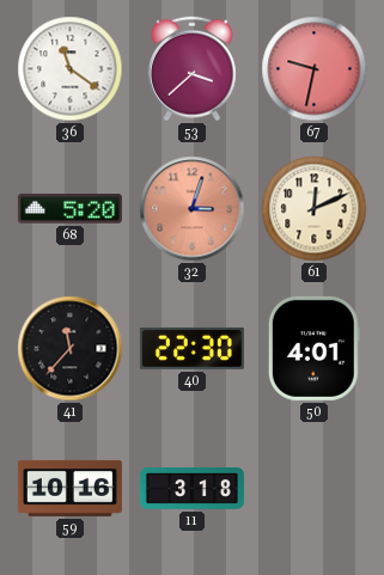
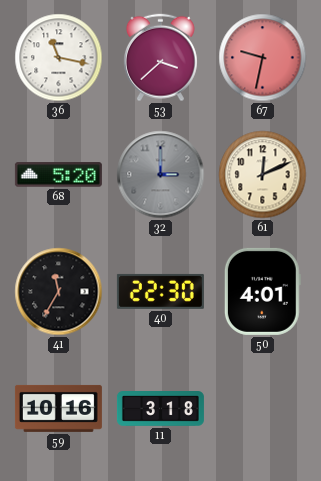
36: 11:21 -> 11:17 (59, 58)
32: 3:03 -> 3:00 (161, 175)
32 dial: salmon -> grey (161, 175)
41: 11:37 -> 11:35 (59, 292)
